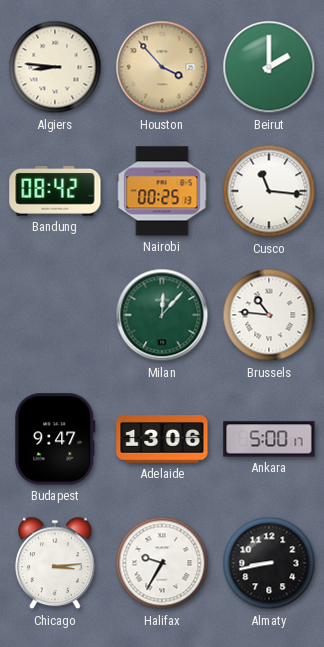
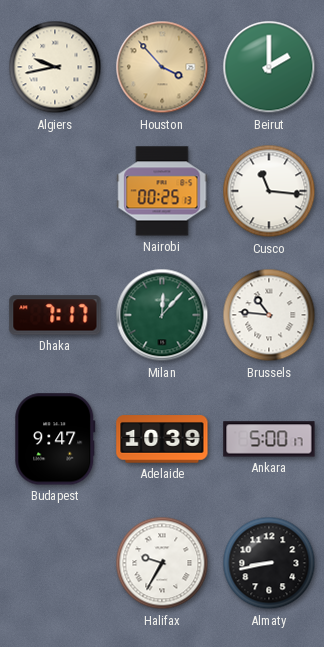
Algiers: 8:46 -> 9:43 (55, 67)
Bandung: 08:42 -> none (55, 191)
Dhaka: none -> 7:17 (55, 315)
Adelaide: 13:06 -> 10:39 (162, 439)
Chicago: 3:14 -> none (56, 563)
